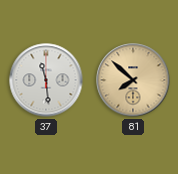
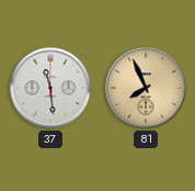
81: 7:52 -> 7:56 (146, 88)
